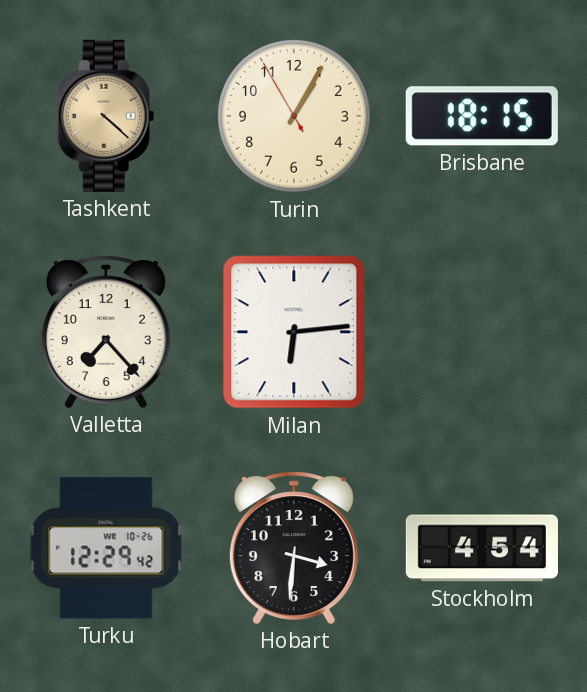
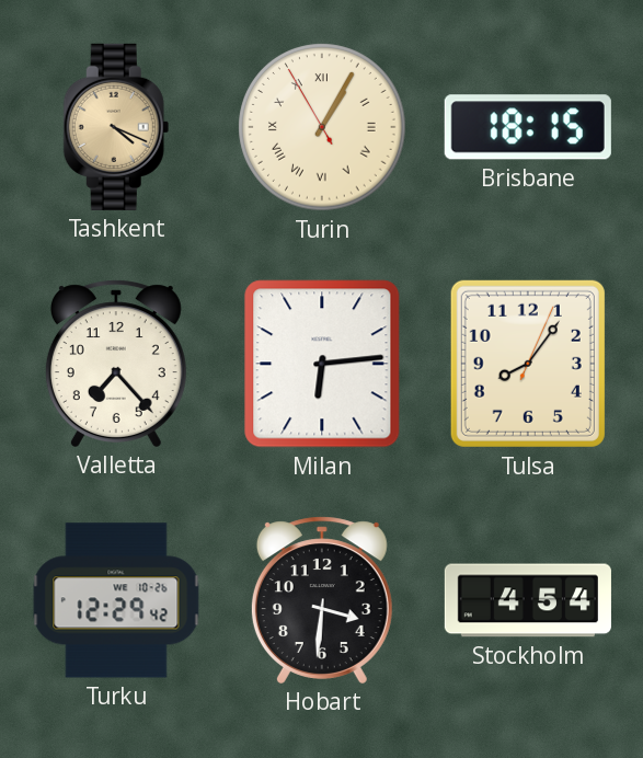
Tashkent: 4:22 -> 4:19 (116, 127)
Turin numerals: Arabic -> Roman (322, 127)
Tulsa: none -> 8:06 (528, 364)
